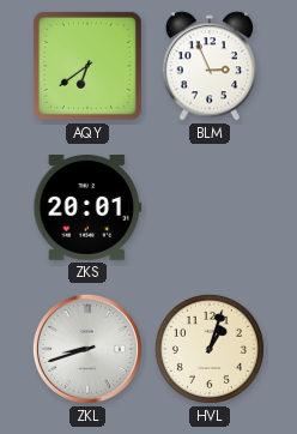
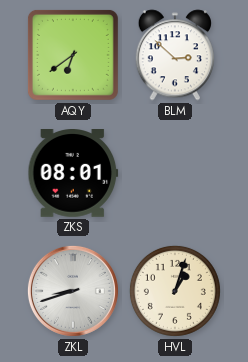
BLM: 2:56 -> 2:52 (175, 55)
ZKS: 20:01 -> 08:01 (73, 174)
